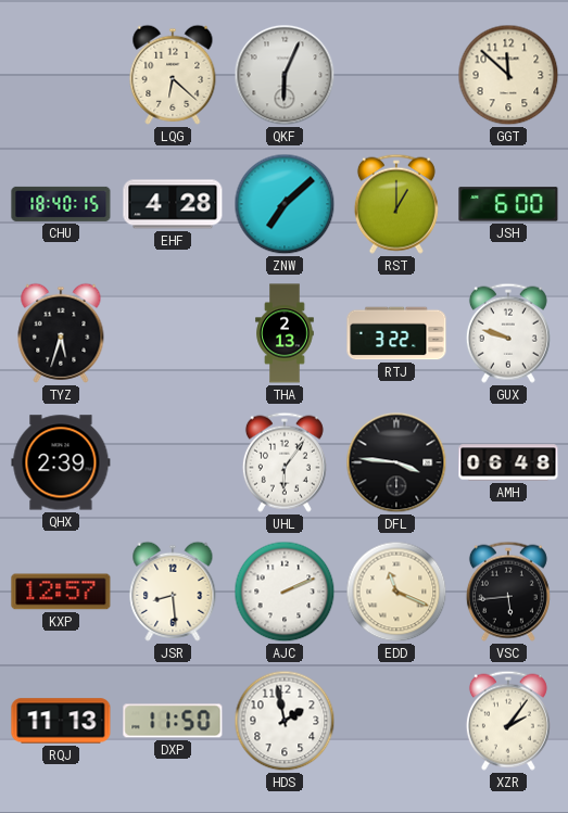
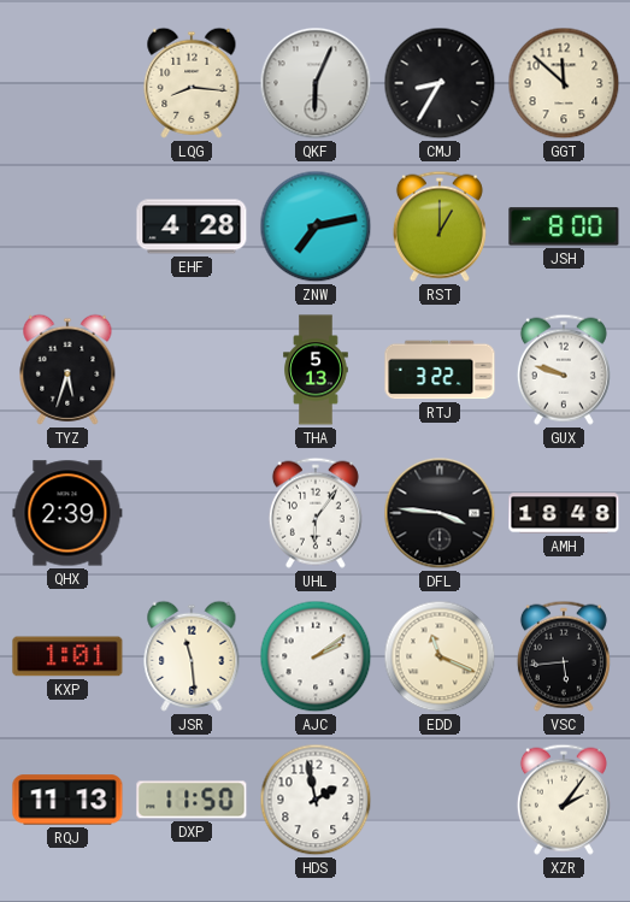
LQG: 6:22 -> 8:16 (192, 83)
CMJ: none -> 8:35 (440, 83)
CHU: 18:40 -> none (61, 204)
ZNW: 7:08 -> 7:13 (316, 226)
JSH: 6:00 -> 8:00 (564, 226)
THA: 2:13 -> 5:13 (316, 370)
AMH: 06:48 -> 18:48 (564, 513)
KXP: 12:57 -> 1:01 (67, 656)
JSR: 8:29 -> 11:29 (192, 656)
AJC: 2:11 -> 2:09 (316, 656)
